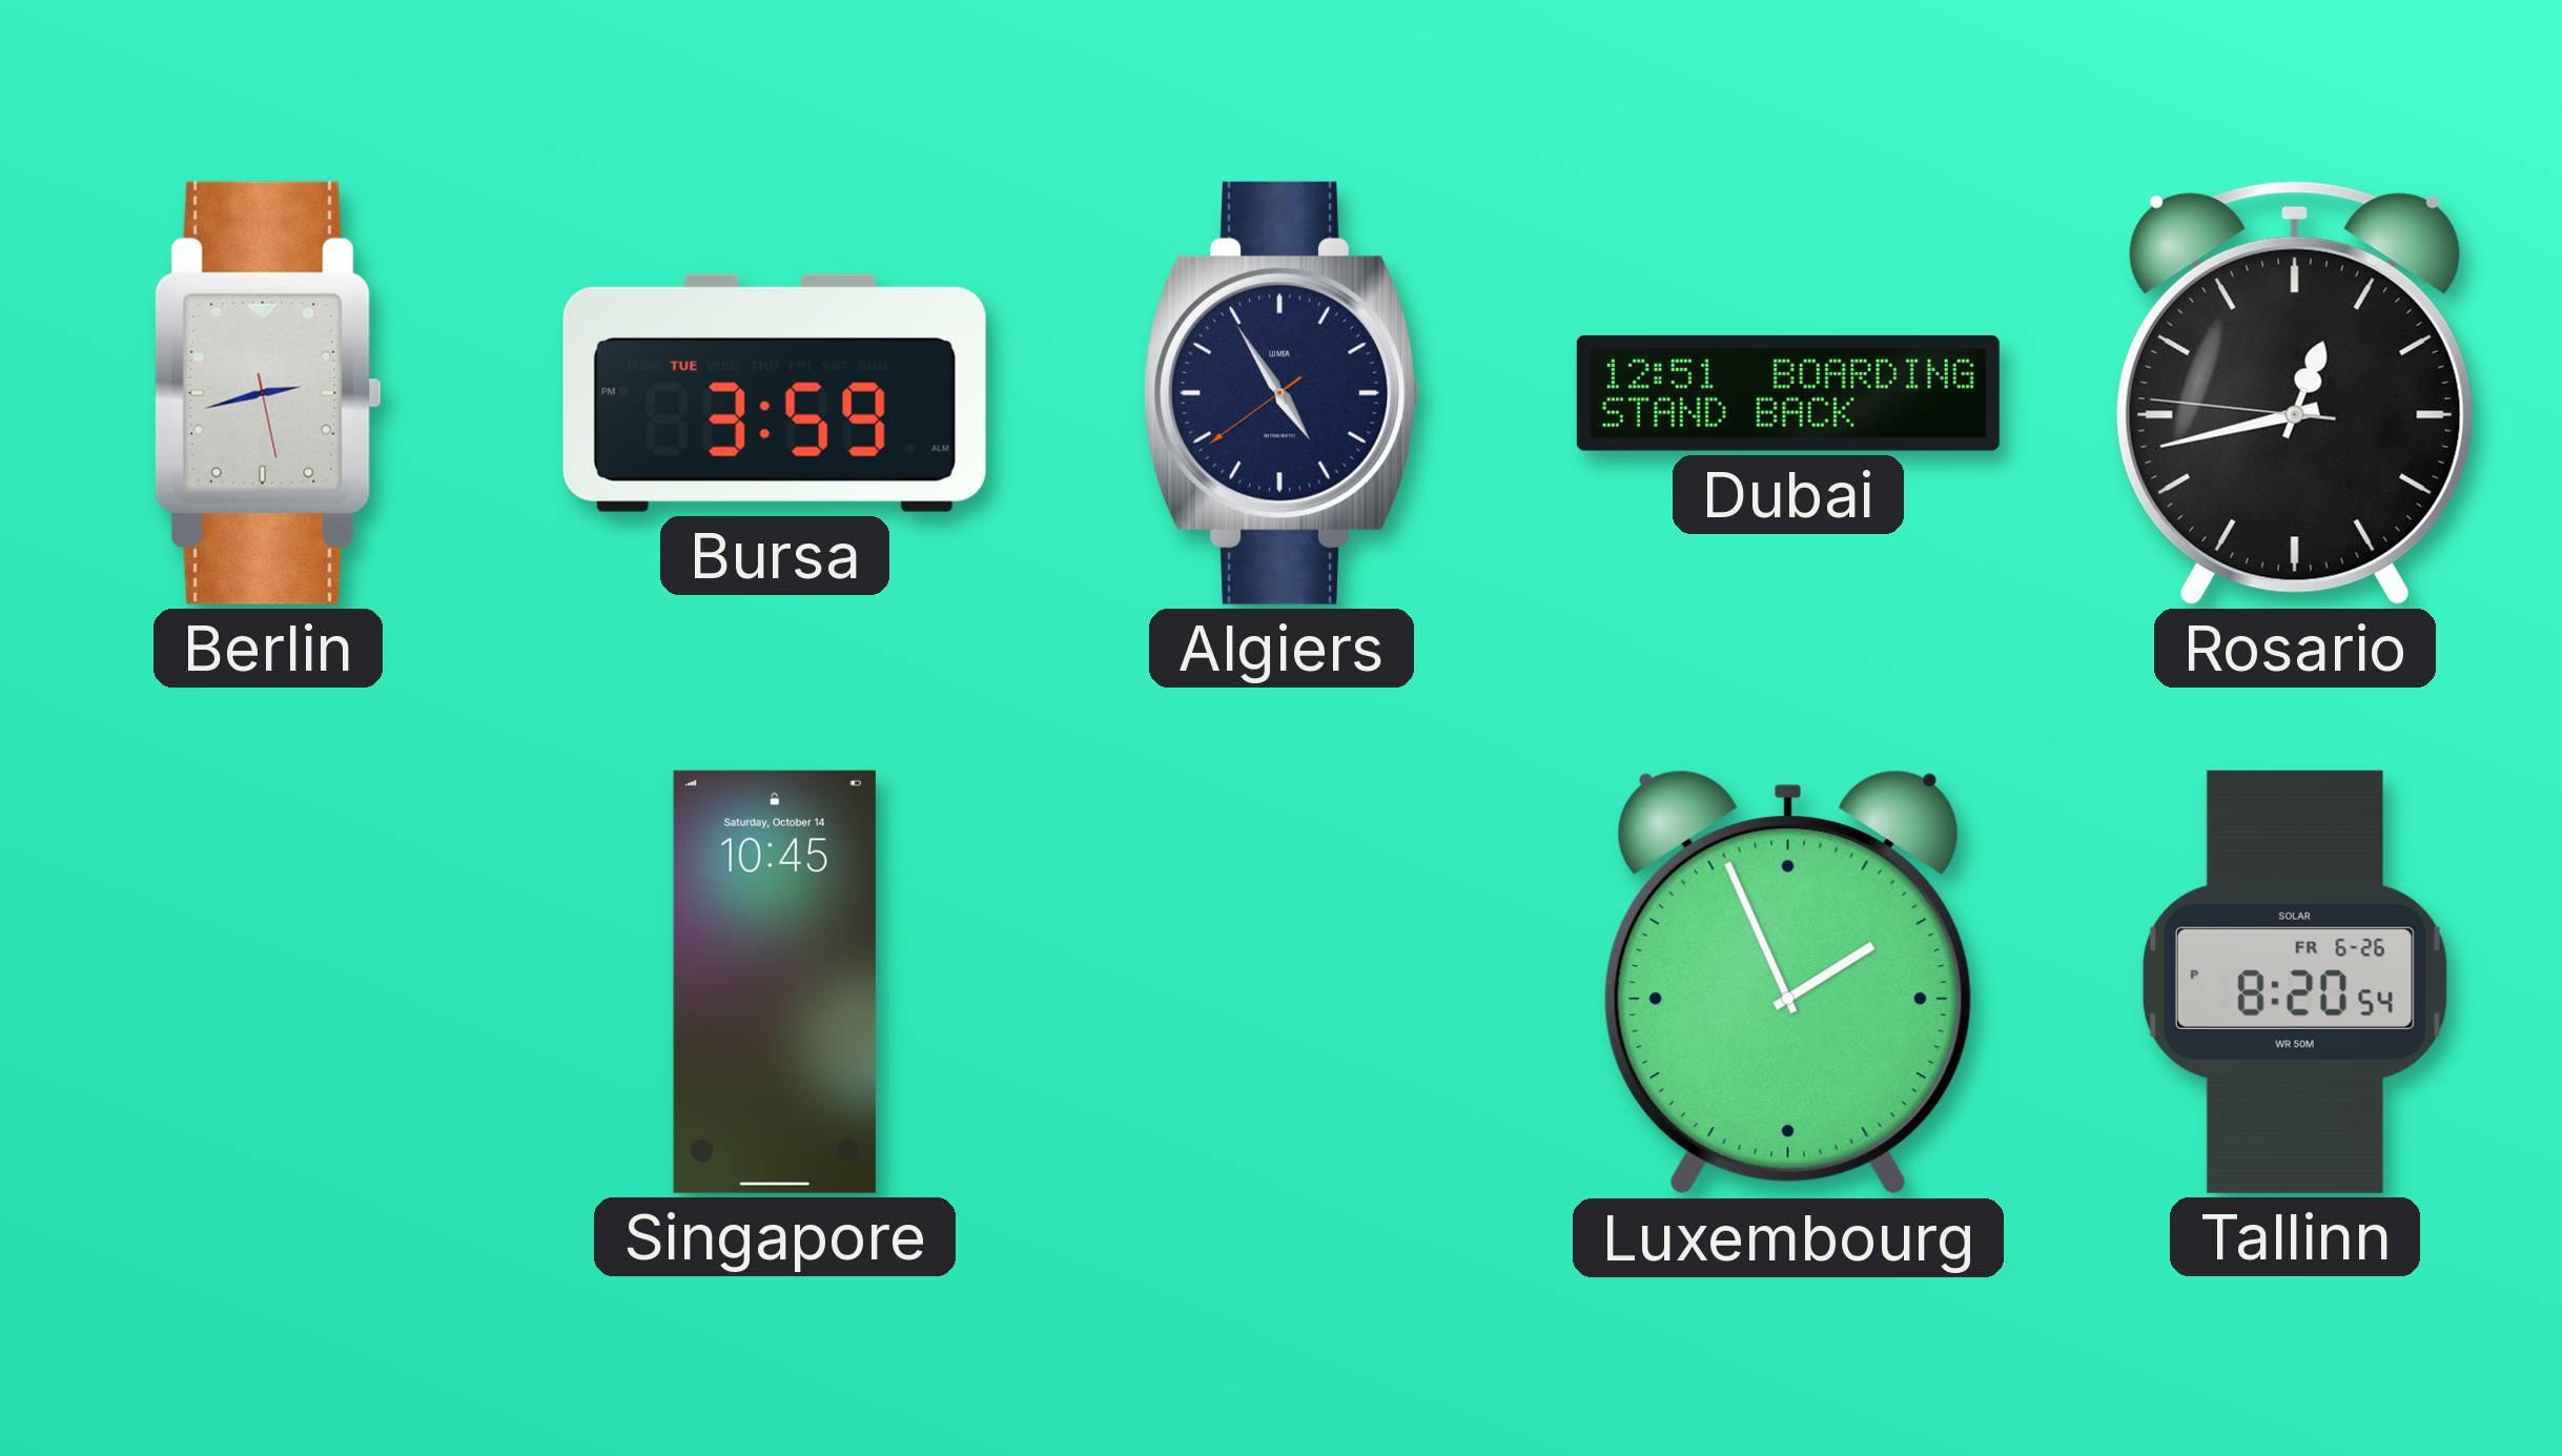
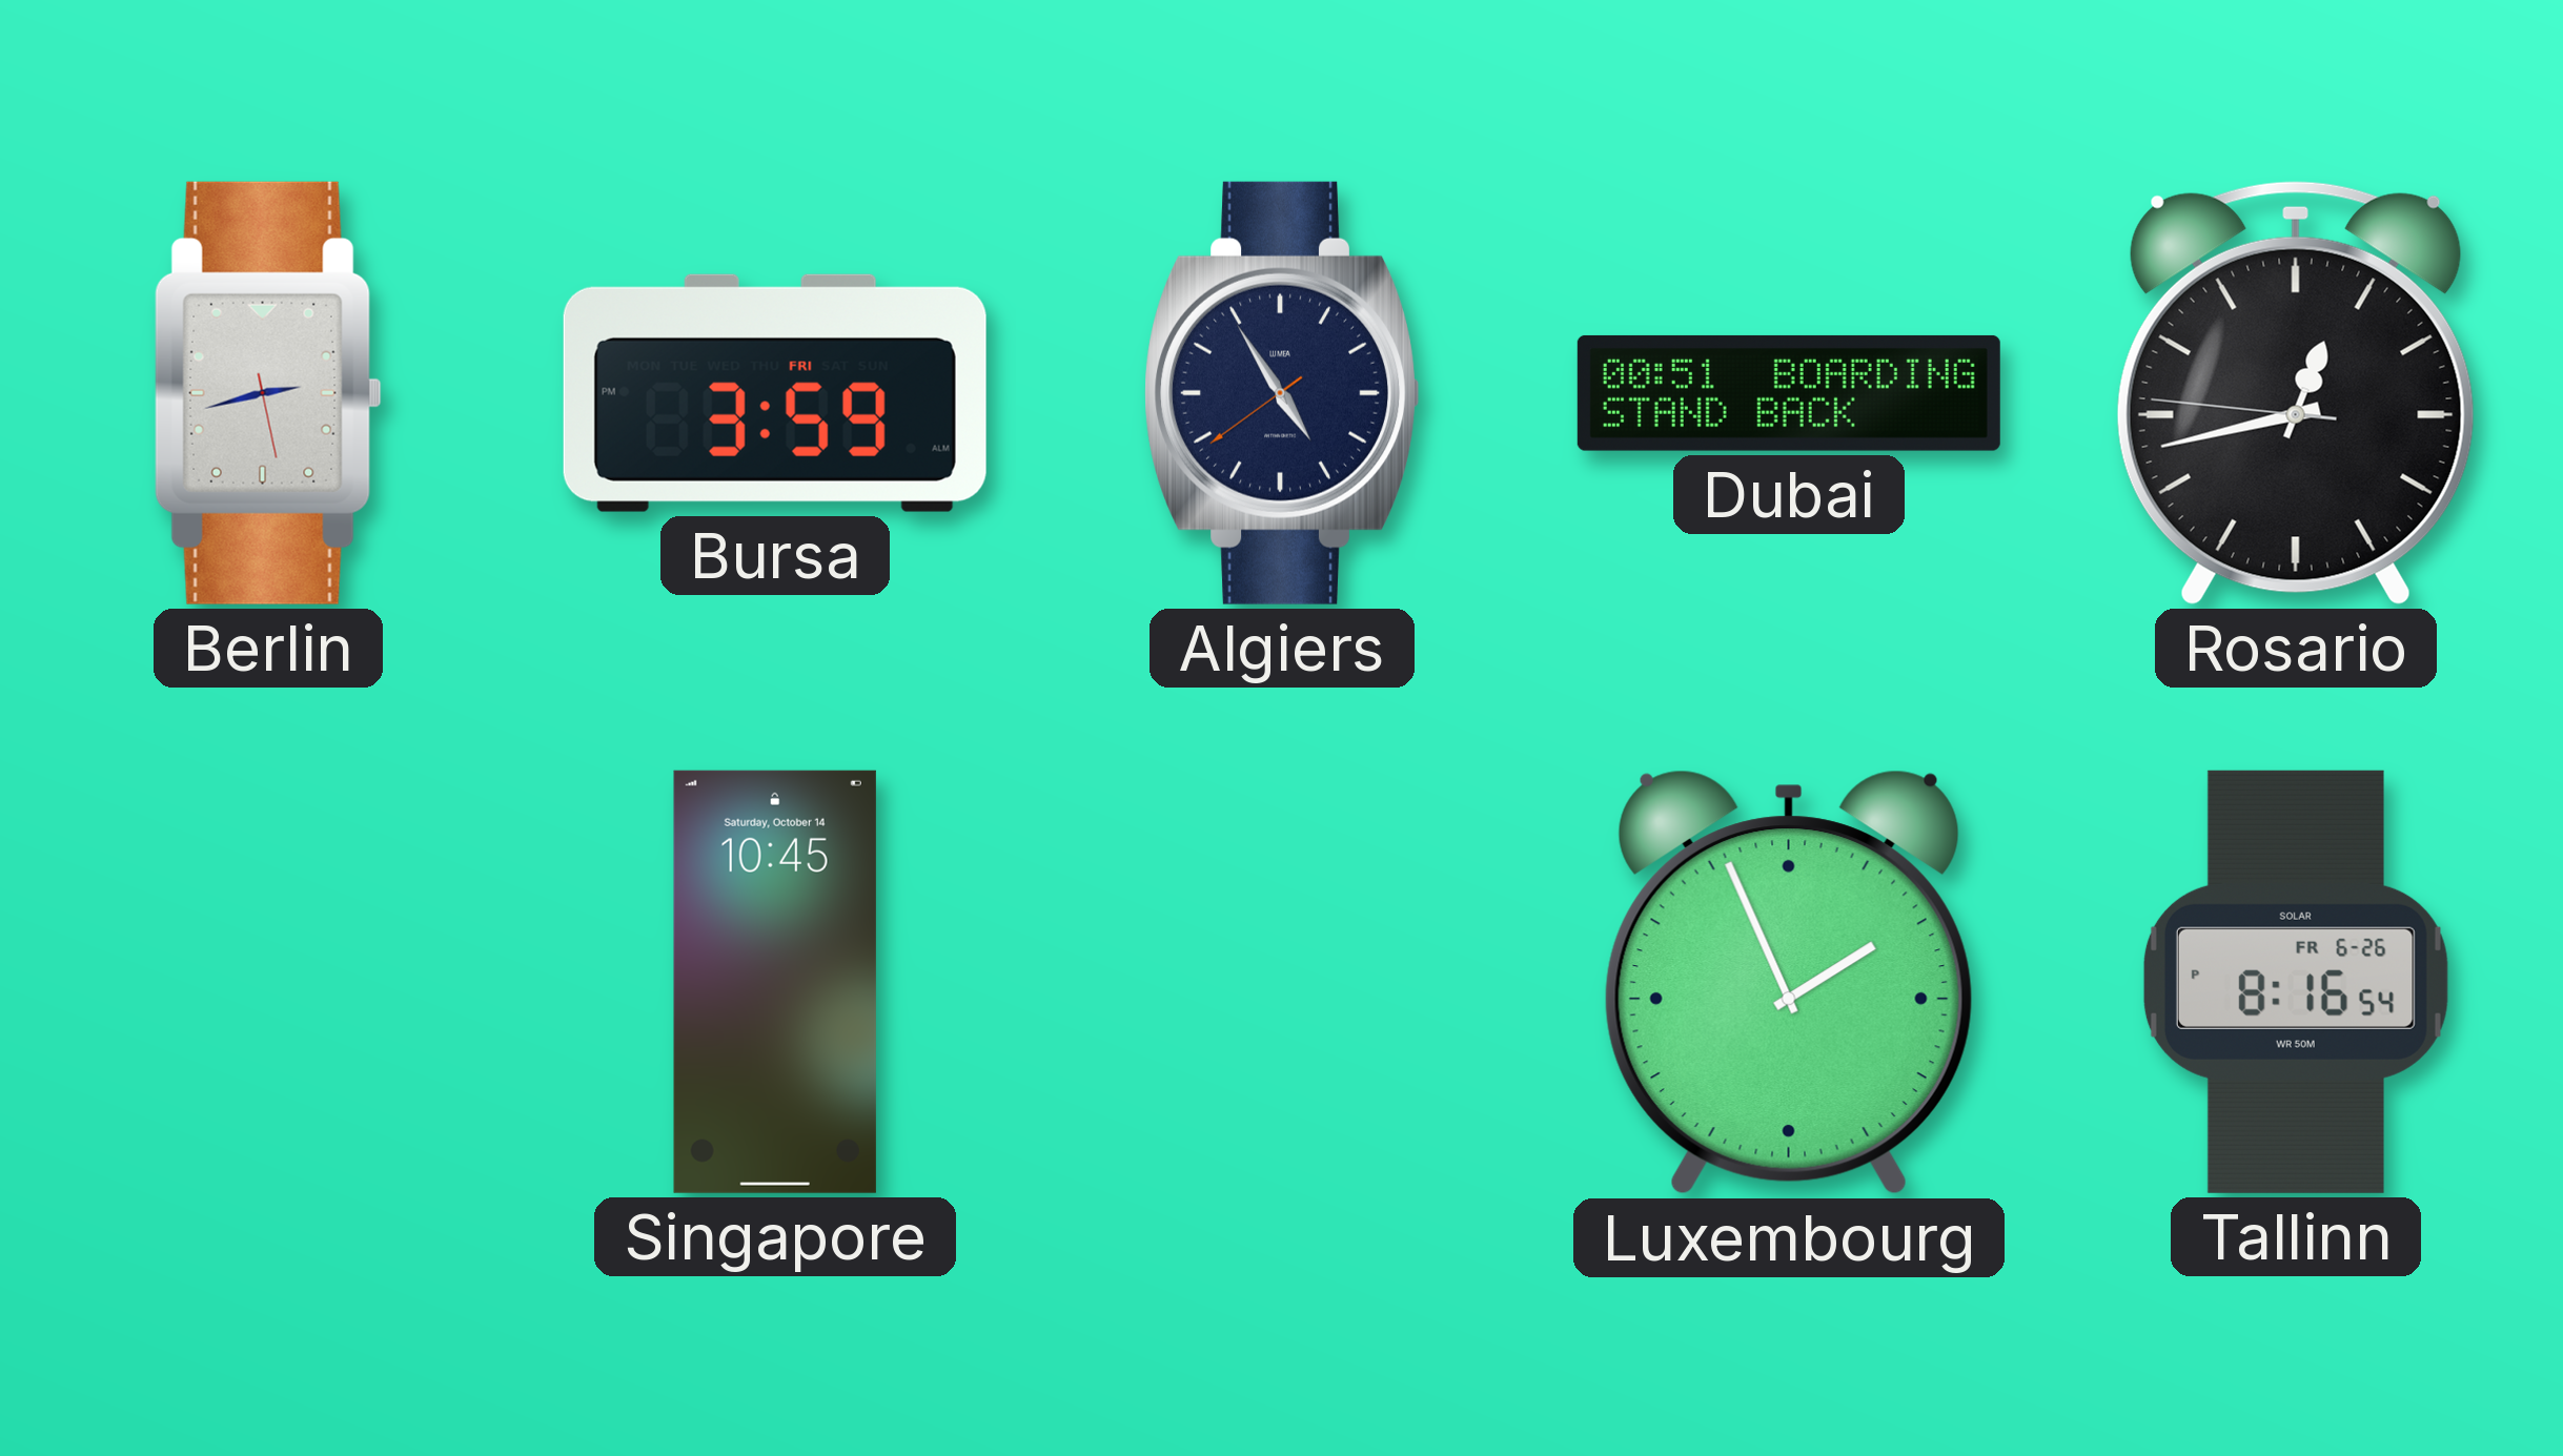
Bursa date: TUE -> FRI (775, 393)
Dubai: 12:51 -> 00:51 (1789, 393)
Tallinn: 8:20 -> 8:16 (2296, 982)
